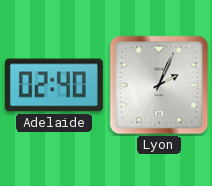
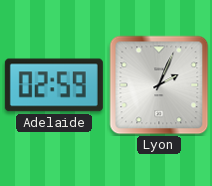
Adelaide: 02:40 -> 02:59 (54, 85)
